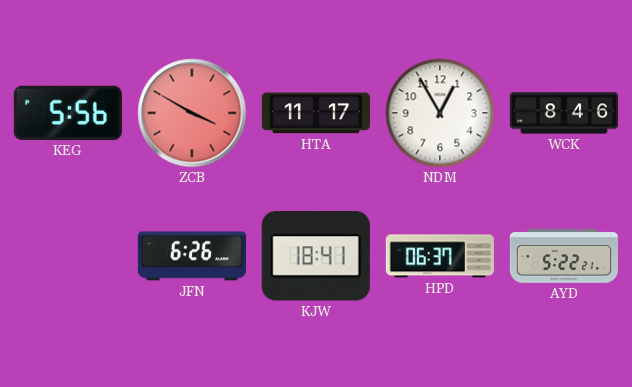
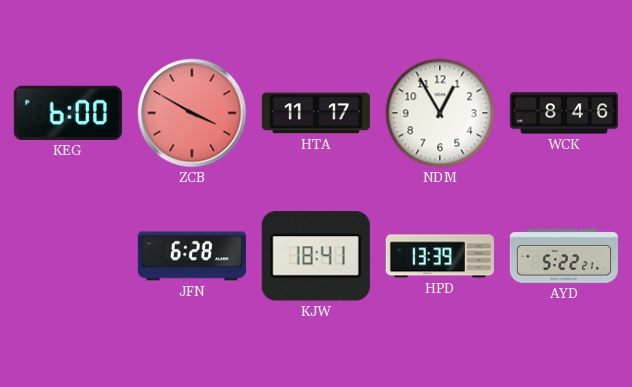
KEG: 5:56 -> 6:00 (68, 113)
JFN: 6:26 -> 6:28 (192, 256)
HPD: 06:37 -> 13:39 (440, 256)
